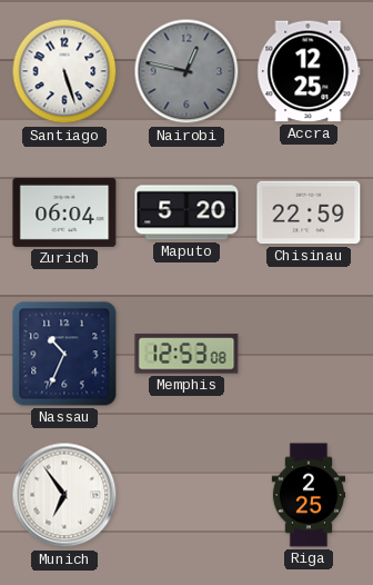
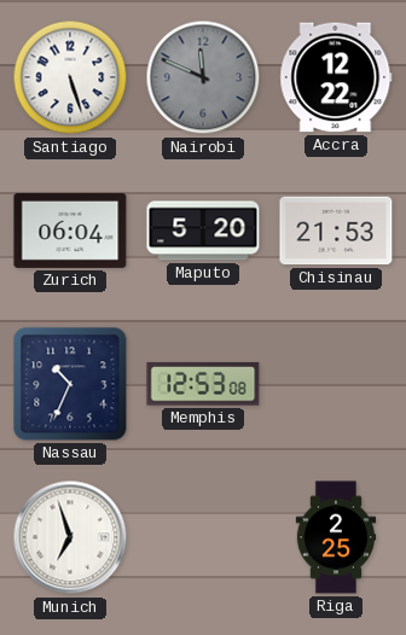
Nairobi: 12:47 -> 11:49 (203, 77)
Accra: 12:25 -> 12:22 (336, 77)
Chisinau: 22:59 -> 21:53 (336, 231)
Munich: 6:54 -> 6:57 (70, 537)
